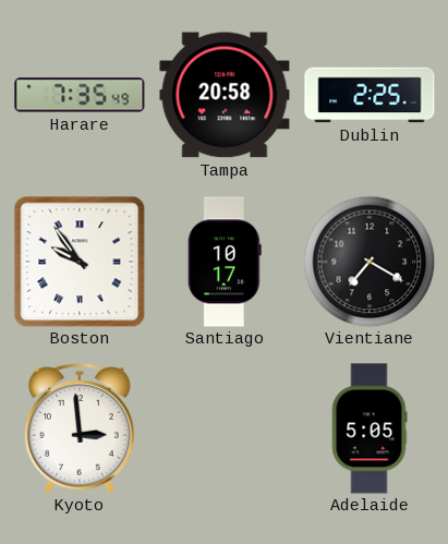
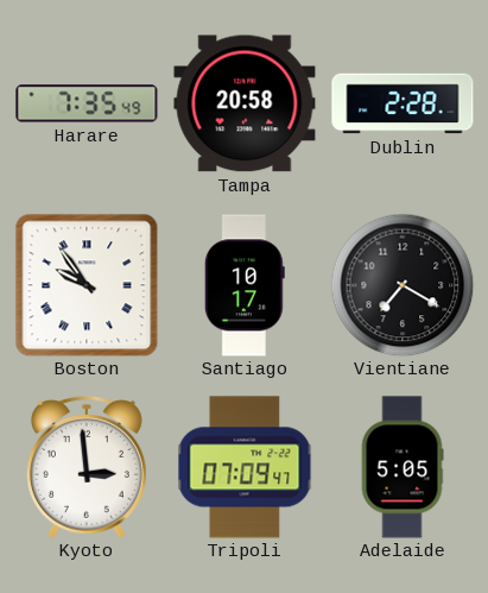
Dublin: 2:25 -> 2:28 (403, 103)
Tripoli: none -> 07:09 (245, 467)
